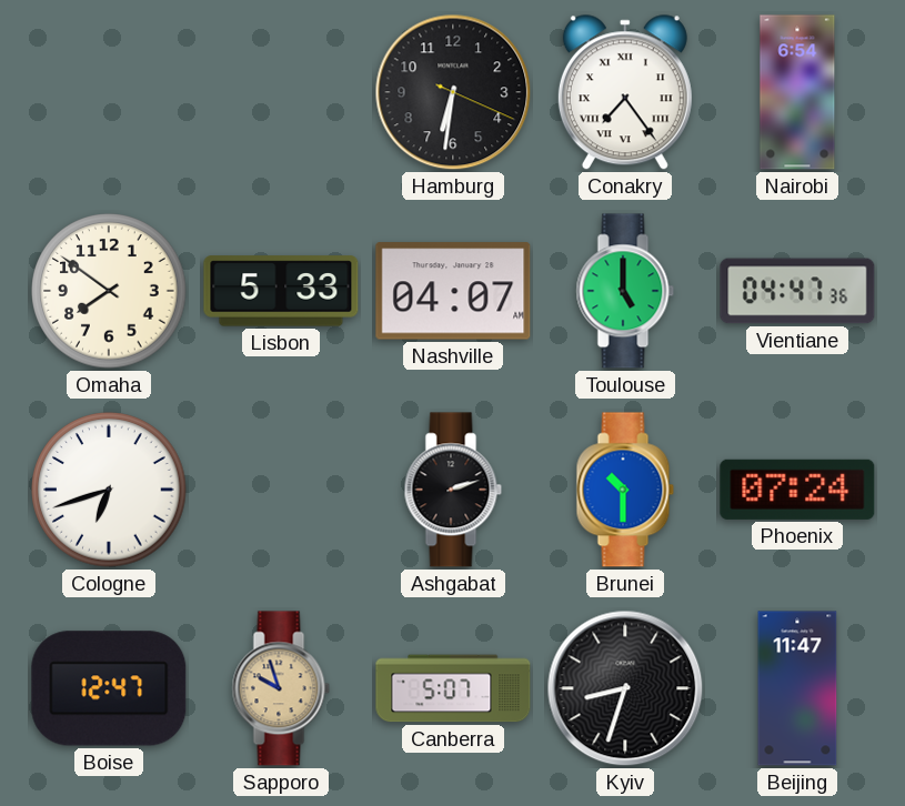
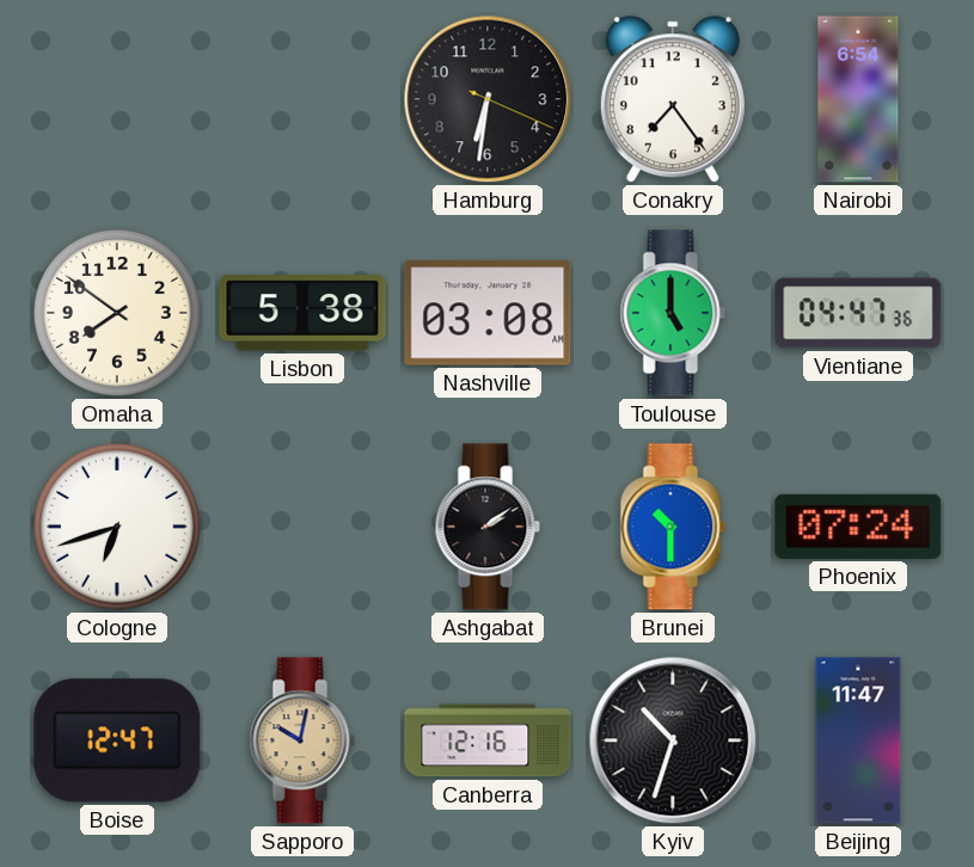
Conakry numerals: Roman -> Arabic (673, 100)
Lisbon: 5:33 -> 5:38 (302, 313)
Nashville: 04:07 -> 03:08 (488, 313)
Ashgabat: 2:12 -> 2:09 (488, 527)
Sapporo: 9:57 -> 10:02 (302, 740)
Canberra: 5:07 -> 12:16 (488, 740)
Kyiv: 8:33 -> 10:33 (673, 740)
